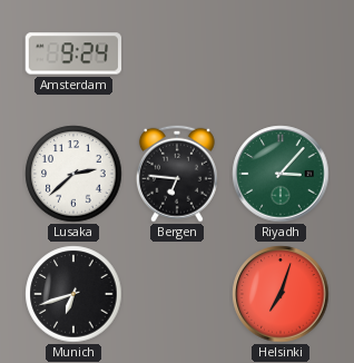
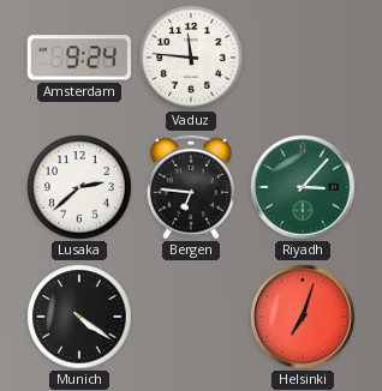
Vaduz: none -> 11:46 (191, 58)
Munich: 6:42 -> 4:21 (79, 317)
